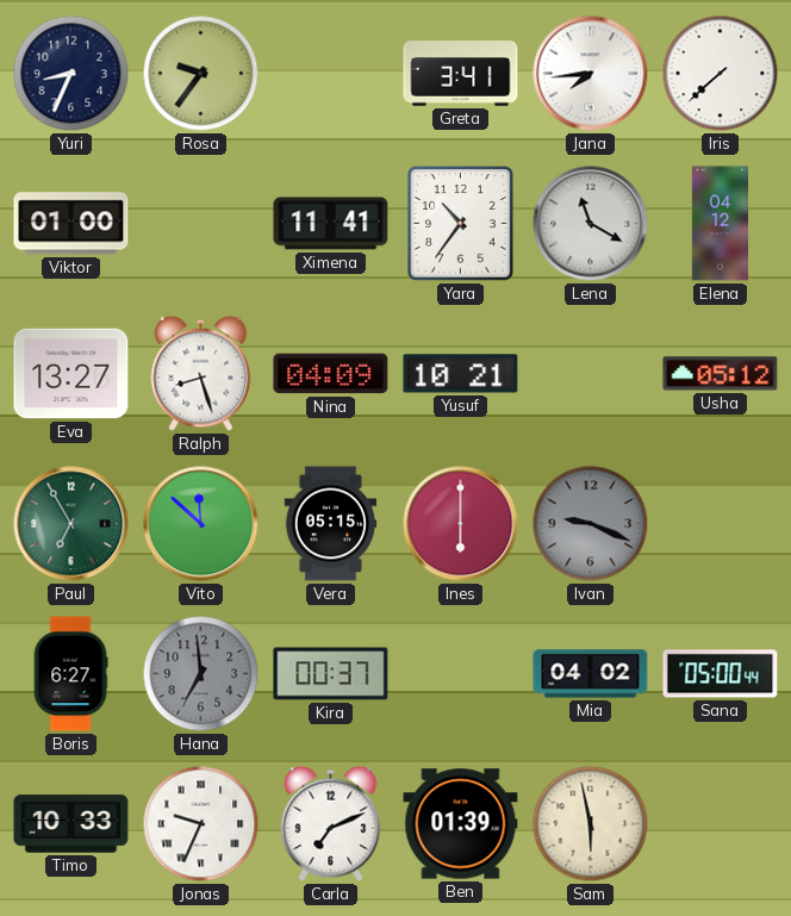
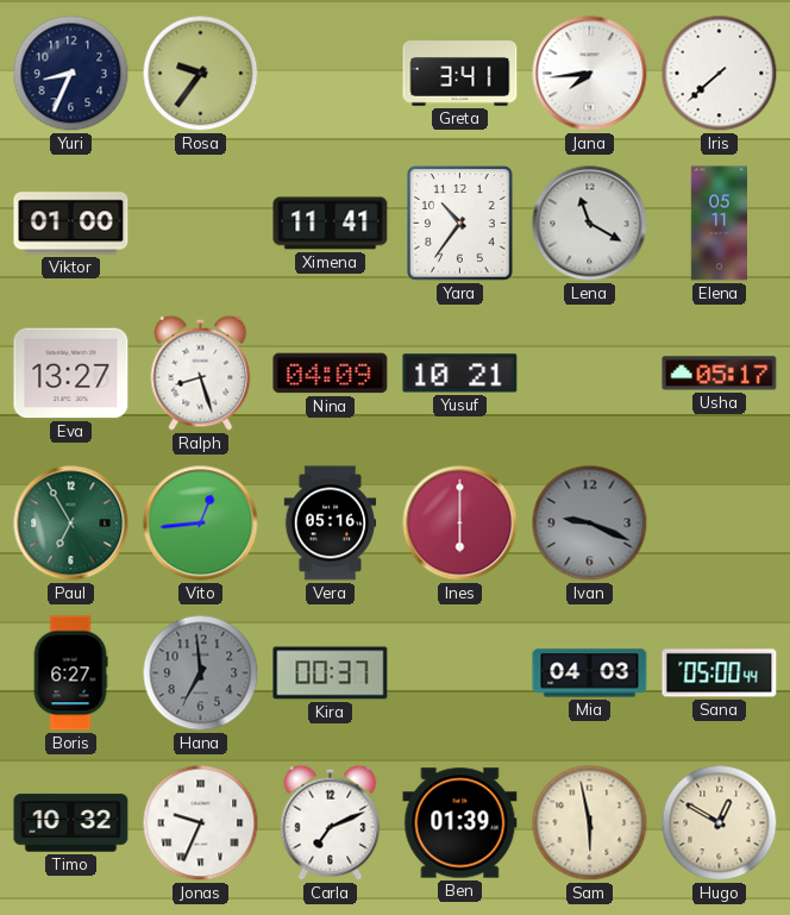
Elena: 04:12 -> 05:11 (719, 224)
Usha: 05:12 -> 05:17 (720, 374)
Vito: 11:52 -> 12:44 (201, 524)
Vera: 05:15 -> 05:16 (331, 524)
Mia: 04:02 -> 04:03 (590, 673)
Timo: 10:33 -> 10:32 (71, 823)
Hugo: none -> 12:50 (720, 823)
